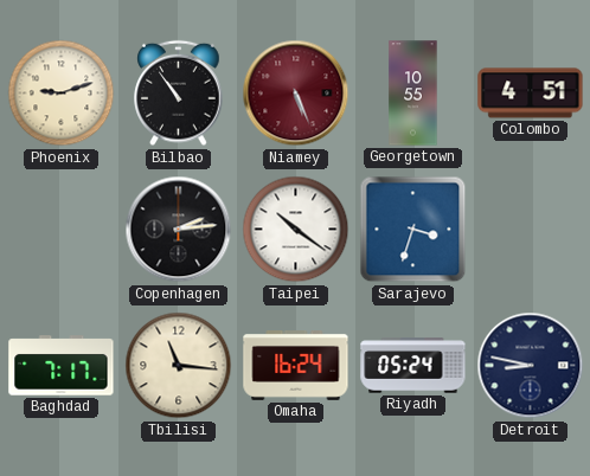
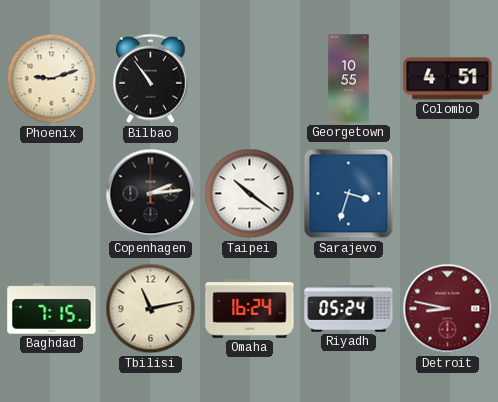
Niamey: 5:26 -> none (296, 94)
Baghdad: 7:17 -> 7:15 (52, 309)
Tbilisi: 11:16 -> 11:13 (151, 309)
Detroit dial: navy -> burgundy (448, 309)
